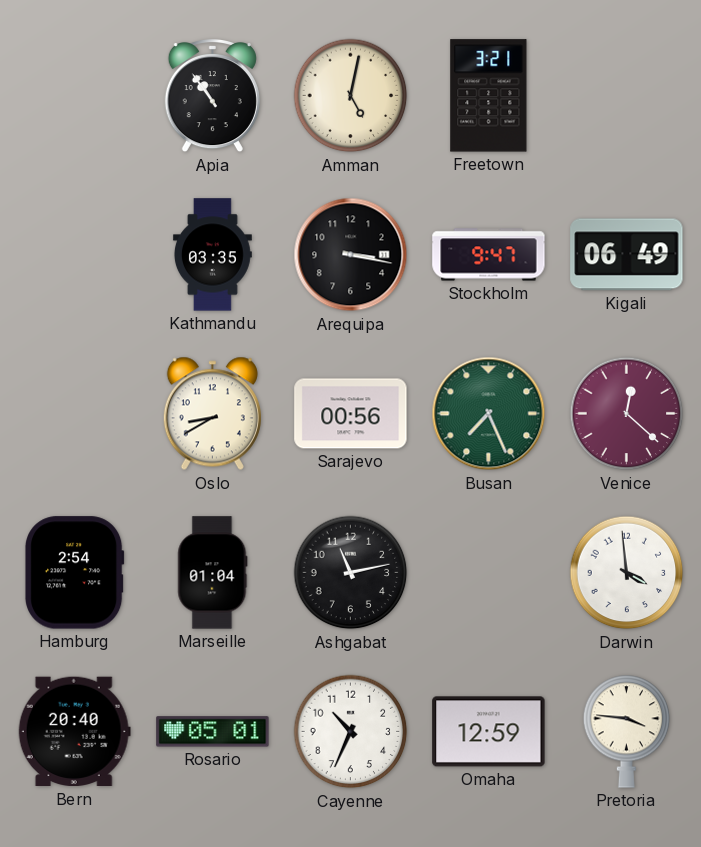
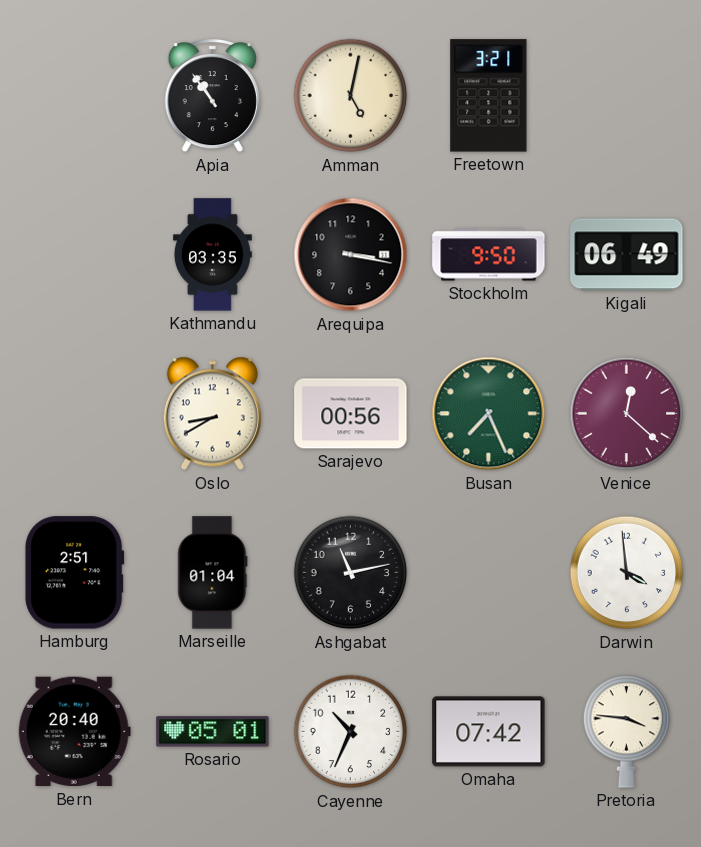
Stockholm: 9:47 -> 9:50 (489, 255)
Hamburg: 2:54 -> 2:51 (74, 573)
Omaha: 12:59 -> 07:42 (489, 732)
